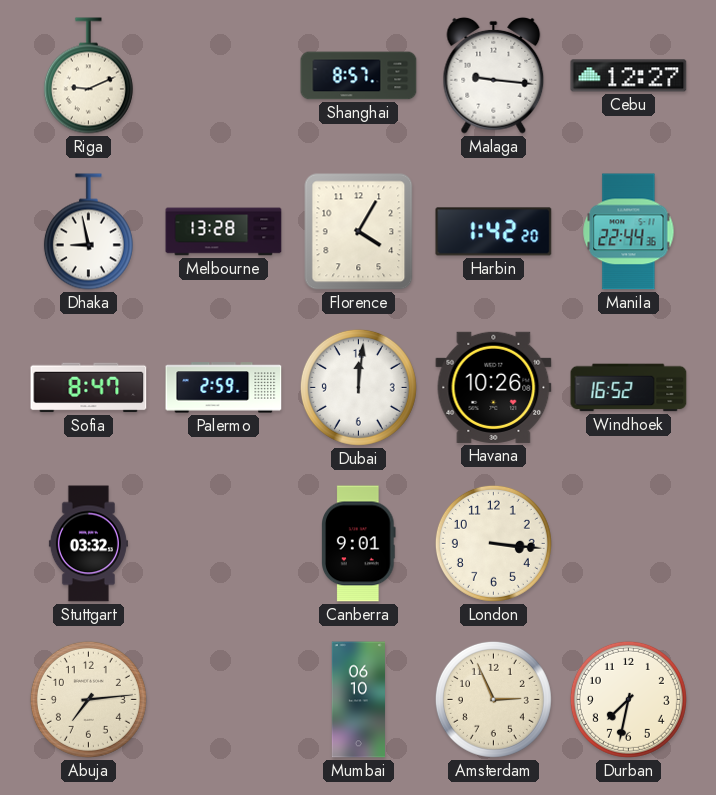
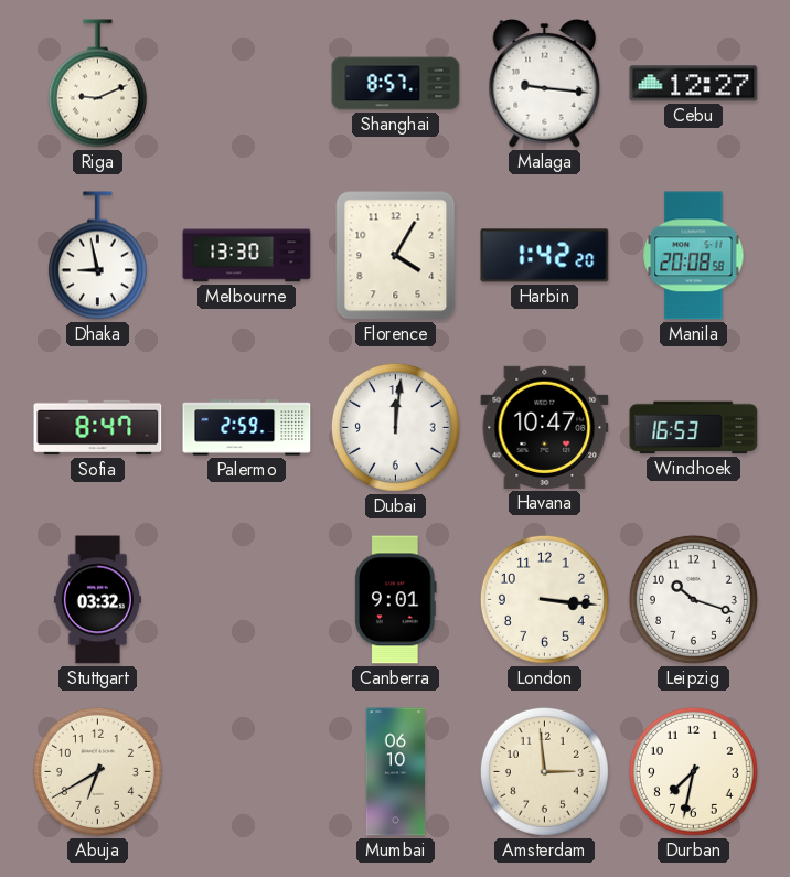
Melbourne: 13:28 -> 13:30 (247, 256)
Manila: 22:44 -> 20:08 (694, 256)
Havana: 10:26 -> 10:47 (545, 427)
Windhoek: 16:52 -> 16:53 (694, 428)
Leipzig: none -> 10:18 (693, 599)
Abuja: 7:14 -> 6:40 (97, 771)
Amsterdam: 2:56 -> 2:59 (544, 771)
